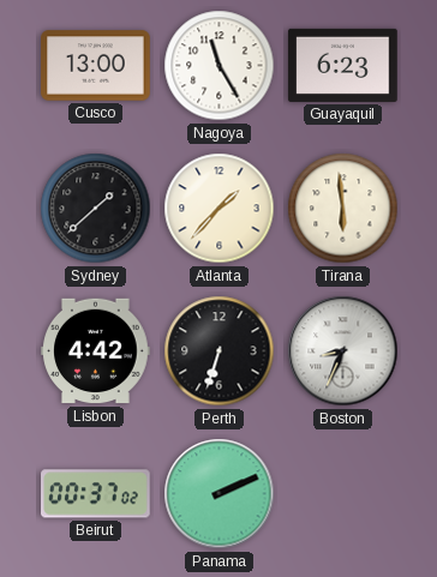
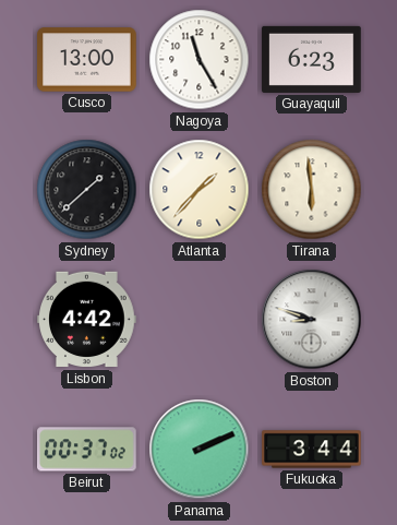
Perth: 6:33 -> none (220, 351)
Boston: 8:34 -> 8:48 (312, 320)
Fukuoka: none -> 3:44 (312, 450)
